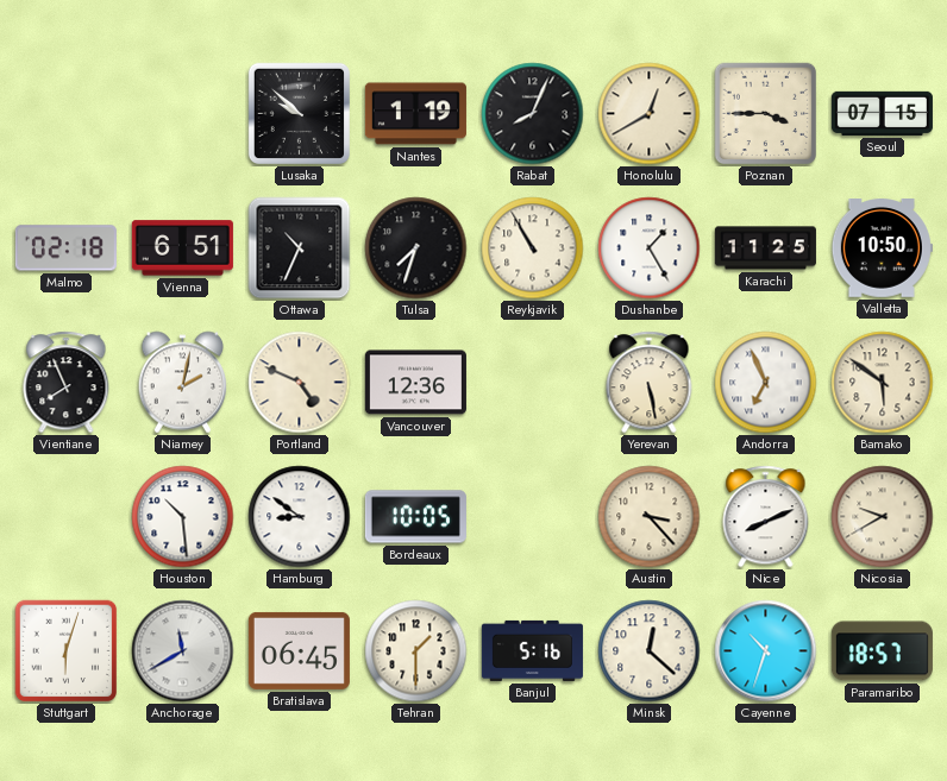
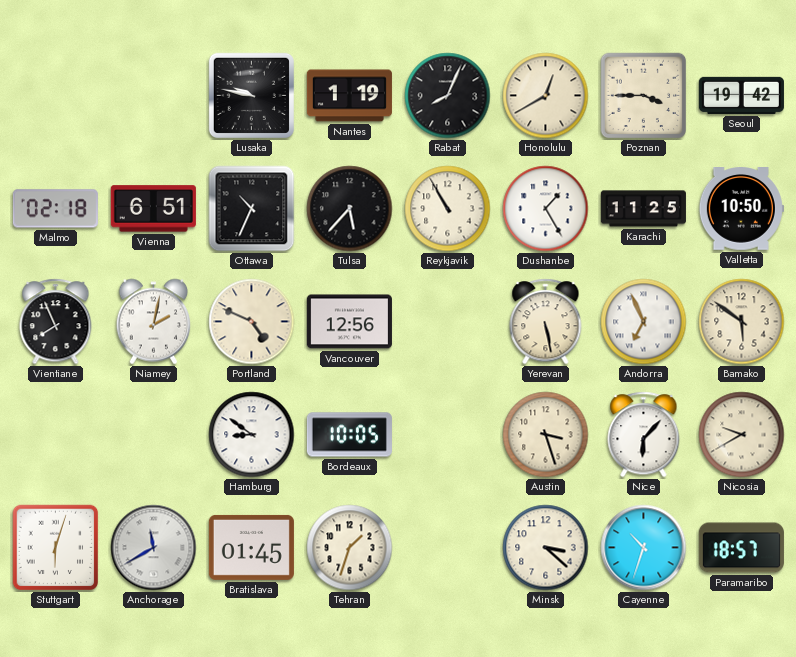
Lusaka: 9:52 -> 9:47 (251, 95)
Seoul: 07:15 -> 19:42 (741, 95)
Tulsa: 7:33 -> 5:37 (350, 209)
Vancouver: 12:36 -> 12:56 (349, 322)
Houston: 10:29 -> none (183, 517)
Austin: 3:23 -> 3:27 (546, 435)
Nice: 8:11 -> 6:07 (644, 435)
Bratislava: 06:45 -> 01:45 (251, 547)
Tehran: 1:30 -> 1:33 (350, 548)
Banjul: 5:16 -> none (532, 650)
Minsk: 12:22 -> 3:22 (546, 548)
